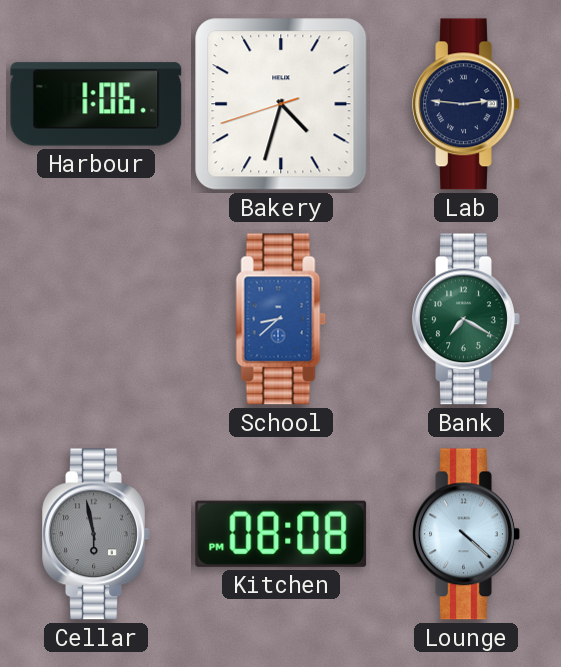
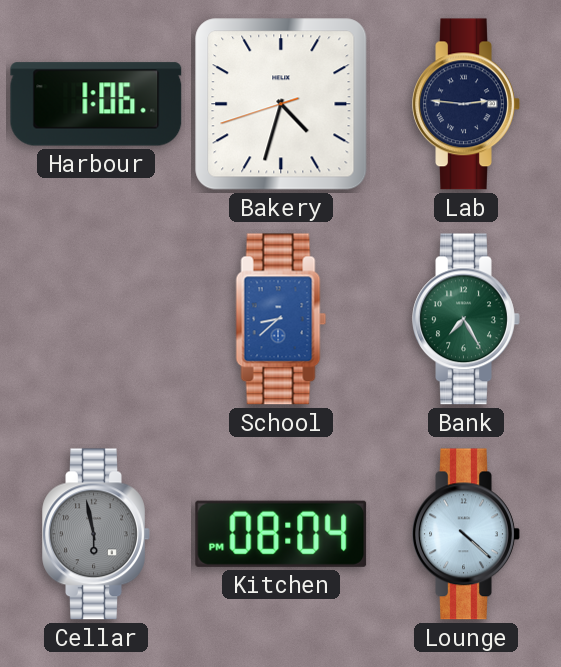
Bank: 7:20 -> 7:25 (466, 319)
Kitchen: 08:08 -> 08:04 (281, 534)
